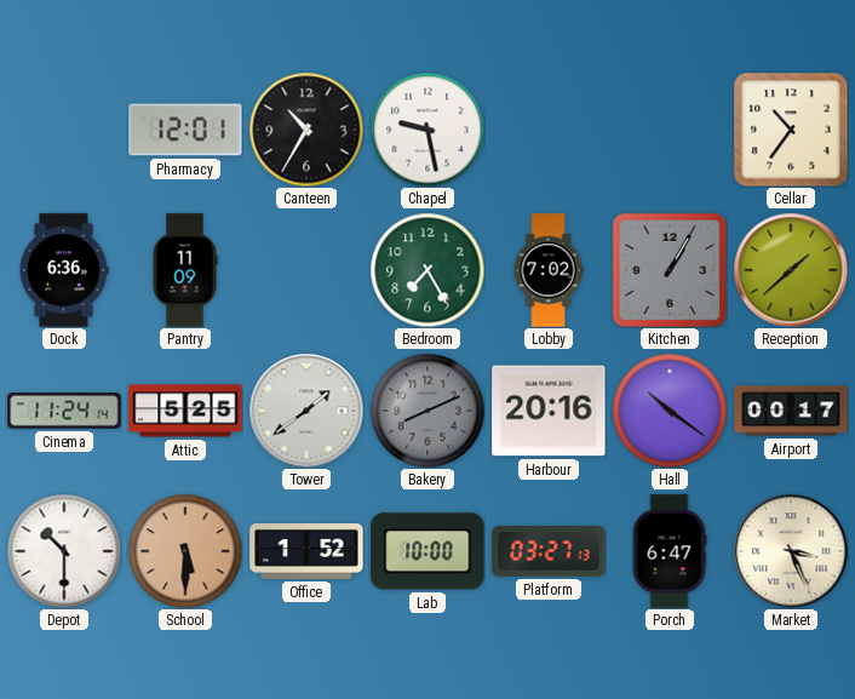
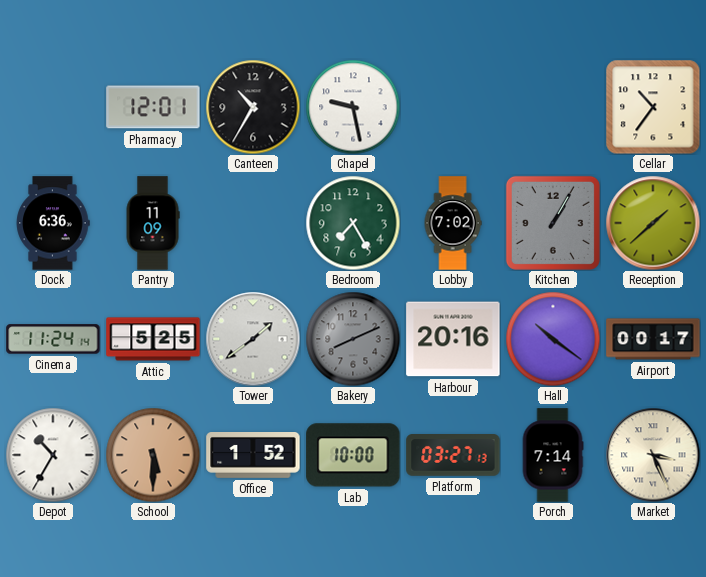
Depot: 10:30 -> 10:35 (53, 455)
Porch: 6:47 -> 7:14 (553, 455)
